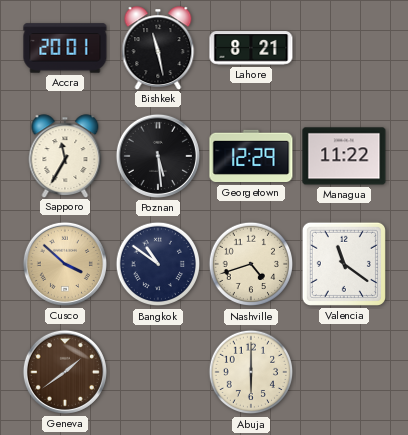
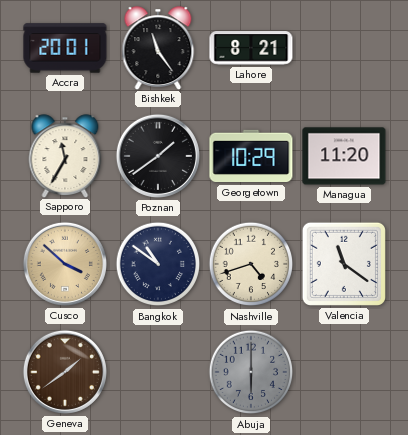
Bishkek: 11:28 -> 11:24 (158, 48)
Poznan: 5:29 -> 1:39 (158, 156)
Georgetown: 12:29 -> 10:29 (251, 156)
Managua: 11:22 -> 11:20 (344, 156)
Abuja dial: cream -> grey (251, 372)
